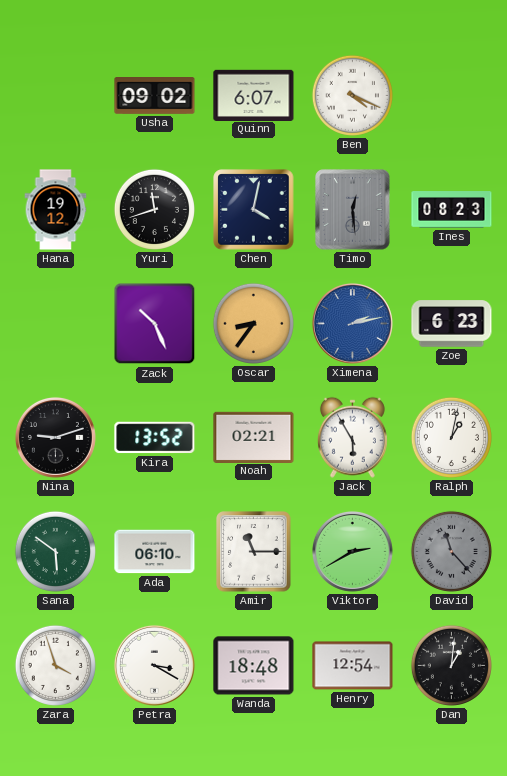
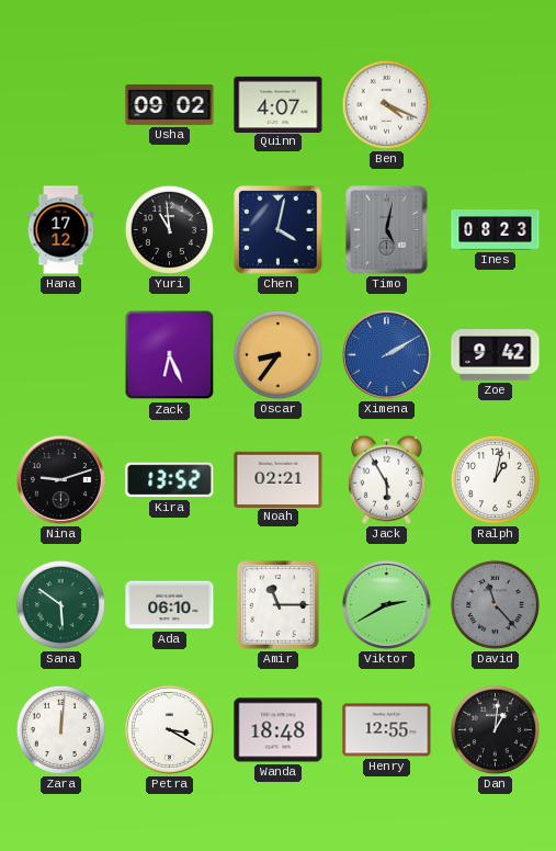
Quinn: 6:07 -> 4:07 (279, 104)
Hana: 19:12 -> 17:12 (61, 230)
Yuri: 11:42 -> 10:59 (169, 229)
Timo: 12:29 -> 5:02 (387, 230)
Zack: 10:26 -> 6:26 (170, 355)
Ximena: 2:13 -> 2:10 (386, 354)
Zoe: 6:23 -> 9:42 (496, 355)
Zara: 3:57 -> 12:01 (60, 729)
Henry: 12:54 -> 12:55 (387, 730)
